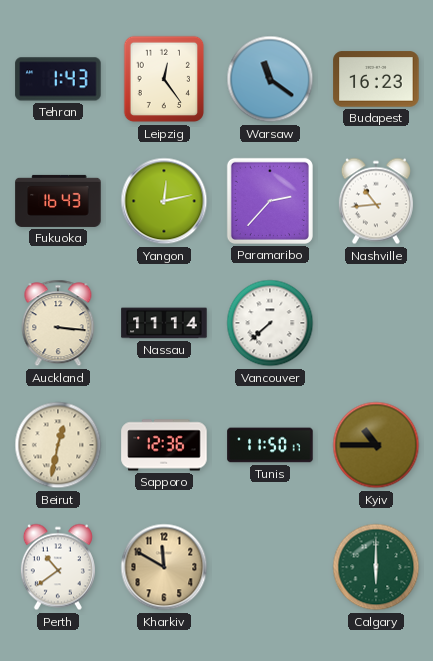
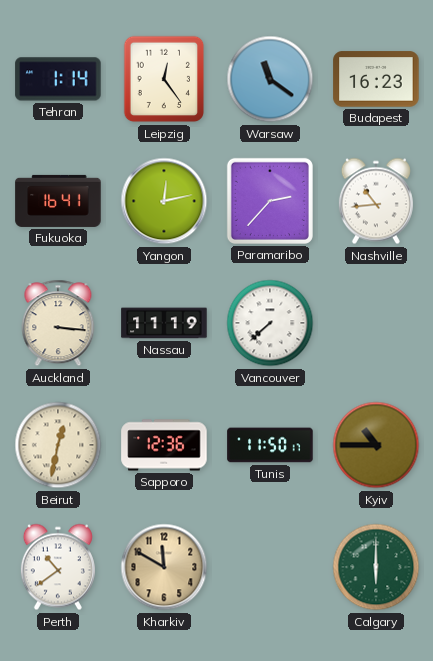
Tehran: 1:43 -> 1:14 (58, 79)
Fukuoka: 16:43 -> 16:41 (58, 201)
Nassau: 11:14 -> 11:19 (164, 323)
